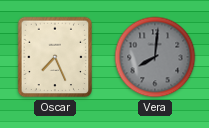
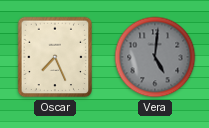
Vera: 8:01 -> 5:01 (155, 57)
